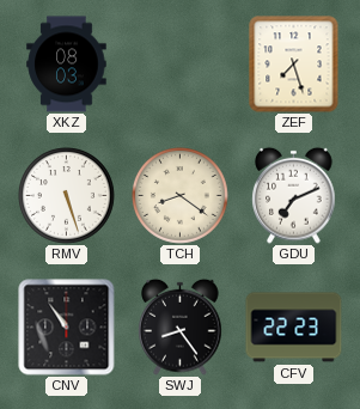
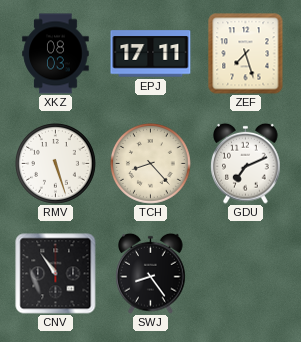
EPJ: none -> 17:11 (151, 54)
TCH: 8:21 -> 8:23 (151, 164)
CFV: 22:23 -> none (294, 328)
